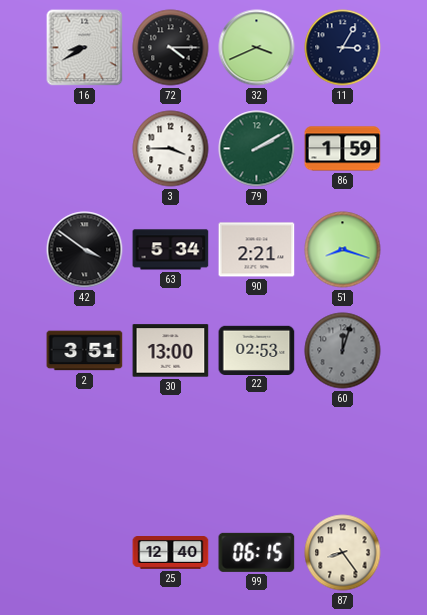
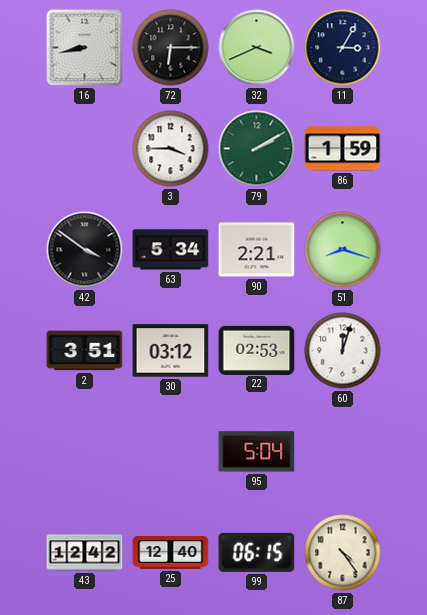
16: 8:40 -> 8:43 (85, 48)
72: 4:15 -> 6:15 (171, 48)
30: 13:00 -> 03:12 (171, 351)
60 dial: grey -> white (343, 351)
95: none -> 5:04 (257, 452)
43: none -> 12:42 (85, 553)
87: 8:24 -> 4:24 (343, 553)
